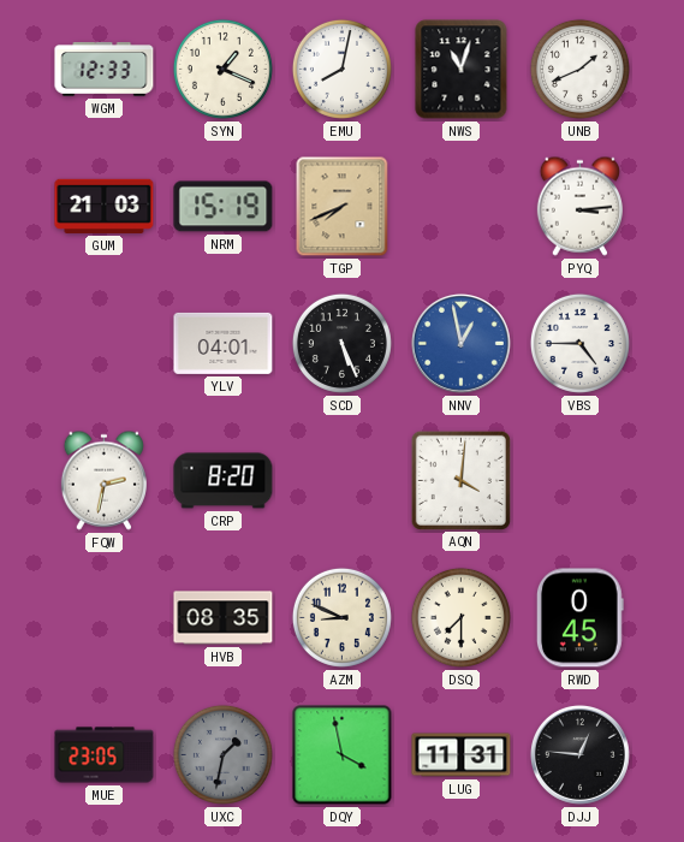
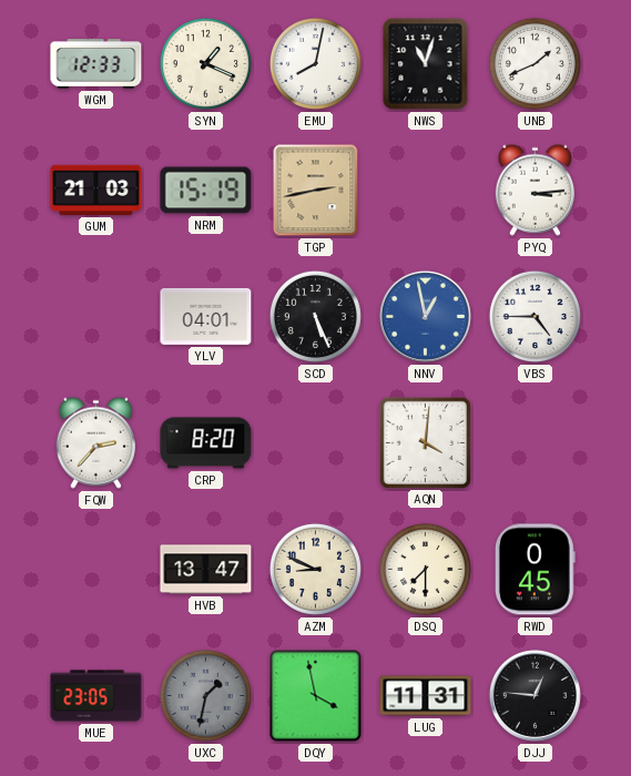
TGP: 7:41 -> 2:43 (316, 191)
FQW: 2:32 -> 2:37 (95, 442)
HVB: 08:35 -> 13:47 (206, 570)
